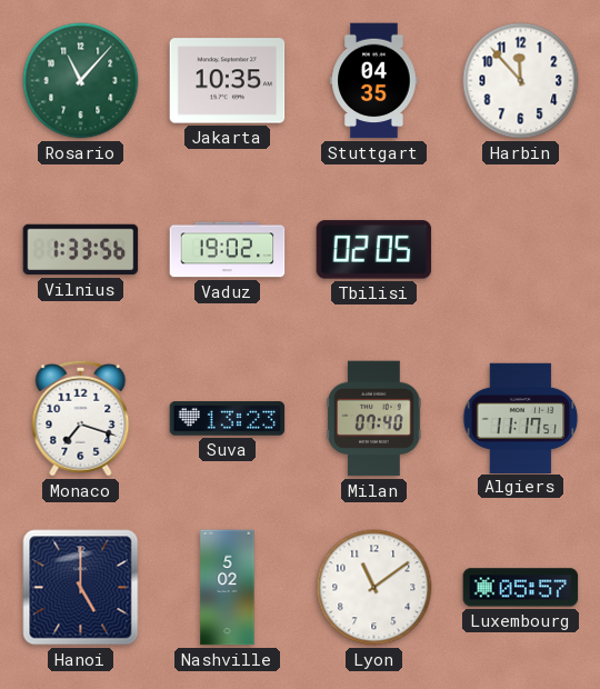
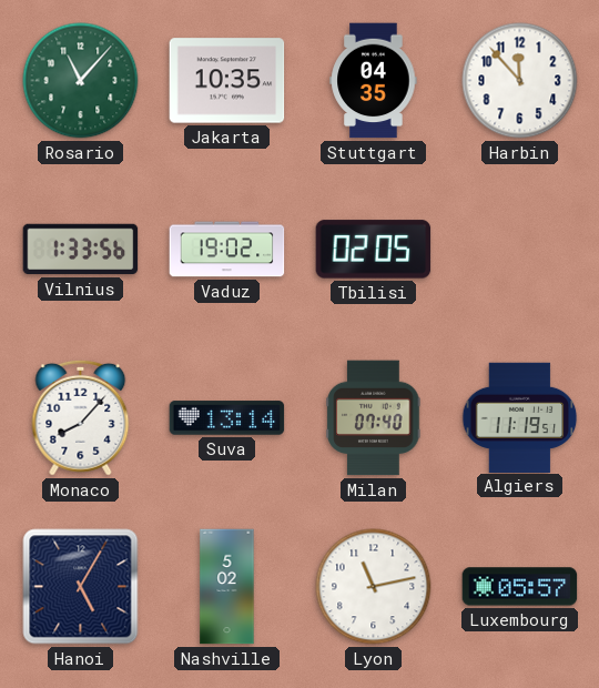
Monaco: 7:18 -> 8:07 (81, 417)
Suva: 13:23 -> 13:14 (227, 418)
Algiers: 11:17 -> 11:19 (520, 417)
Hanoi: 5:00 -> 5:05 (81, 587)
Lyon: 11:09 -> 11:13 (374, 587)
